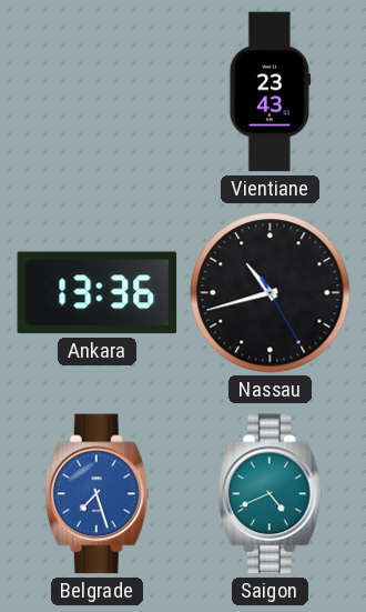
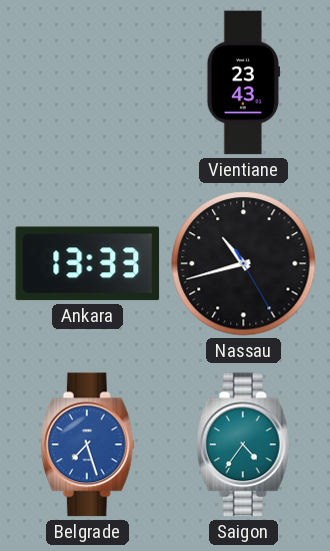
Ankara: 13:36 -> 13:33 (88, 264)
Saigon: 4:41 -> 4:36 (243, 445)
